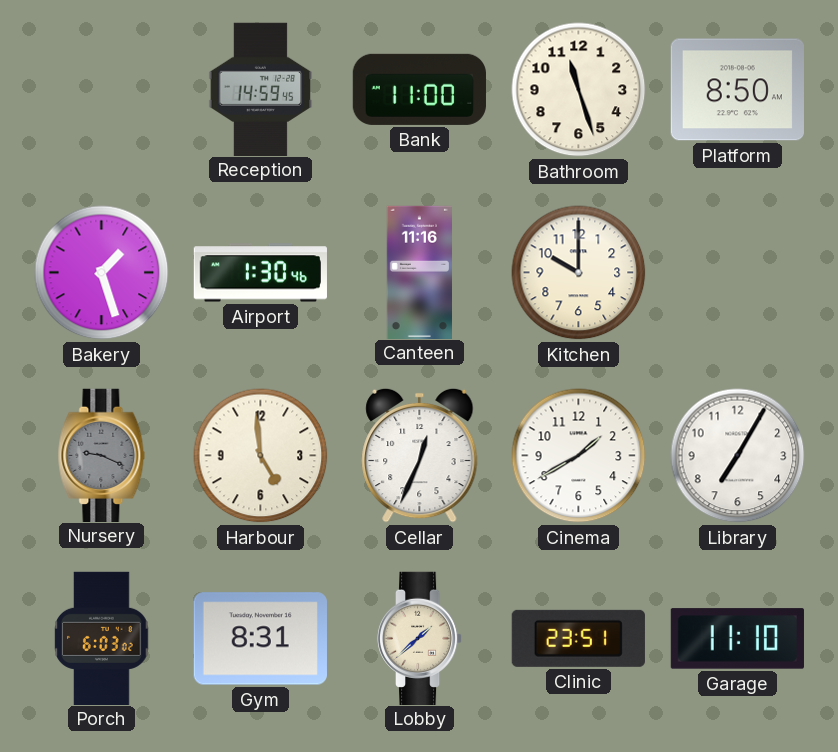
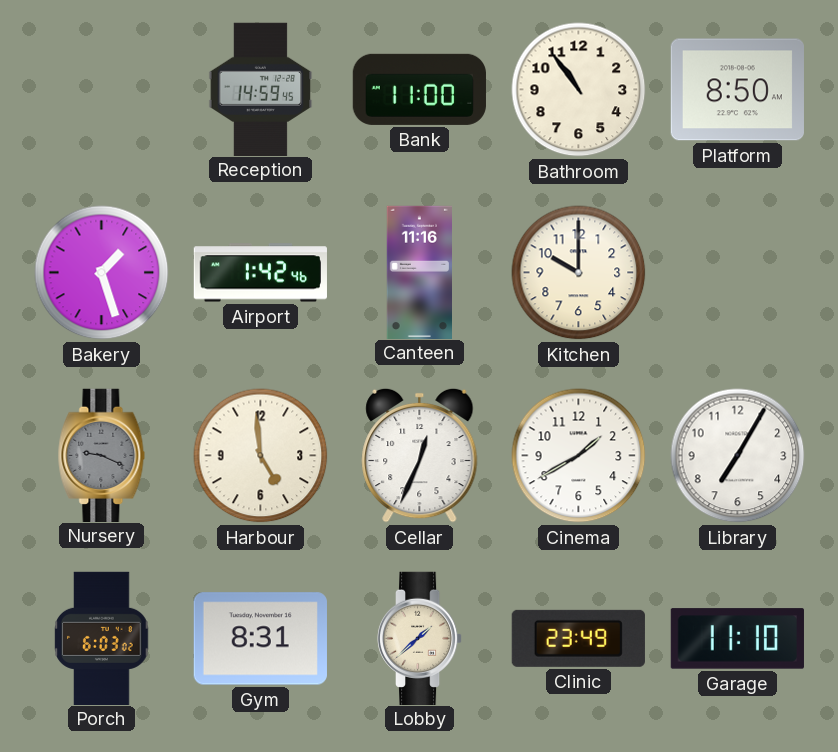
Bathroom: 11:27 -> 10:54 (579, 90)
Airport: 1:30 -> 1:42 (260, 273)
Clinic: 23:51 -> 23:49 (578, 638)
